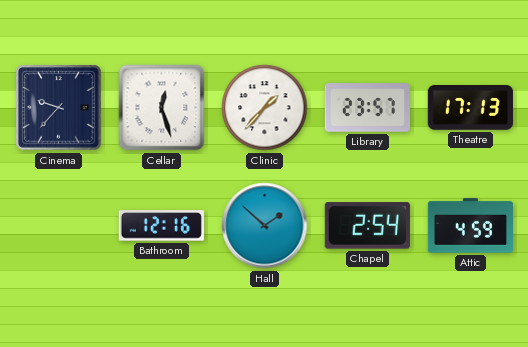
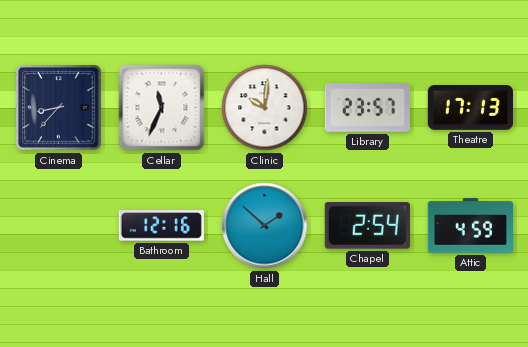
Cinema: 9:37 -> 8:37 (59, 108)
Cellar: 12:27 -> 11:34 (162, 108)
Clinic: 1:37 -> 10:01 (265, 108)
